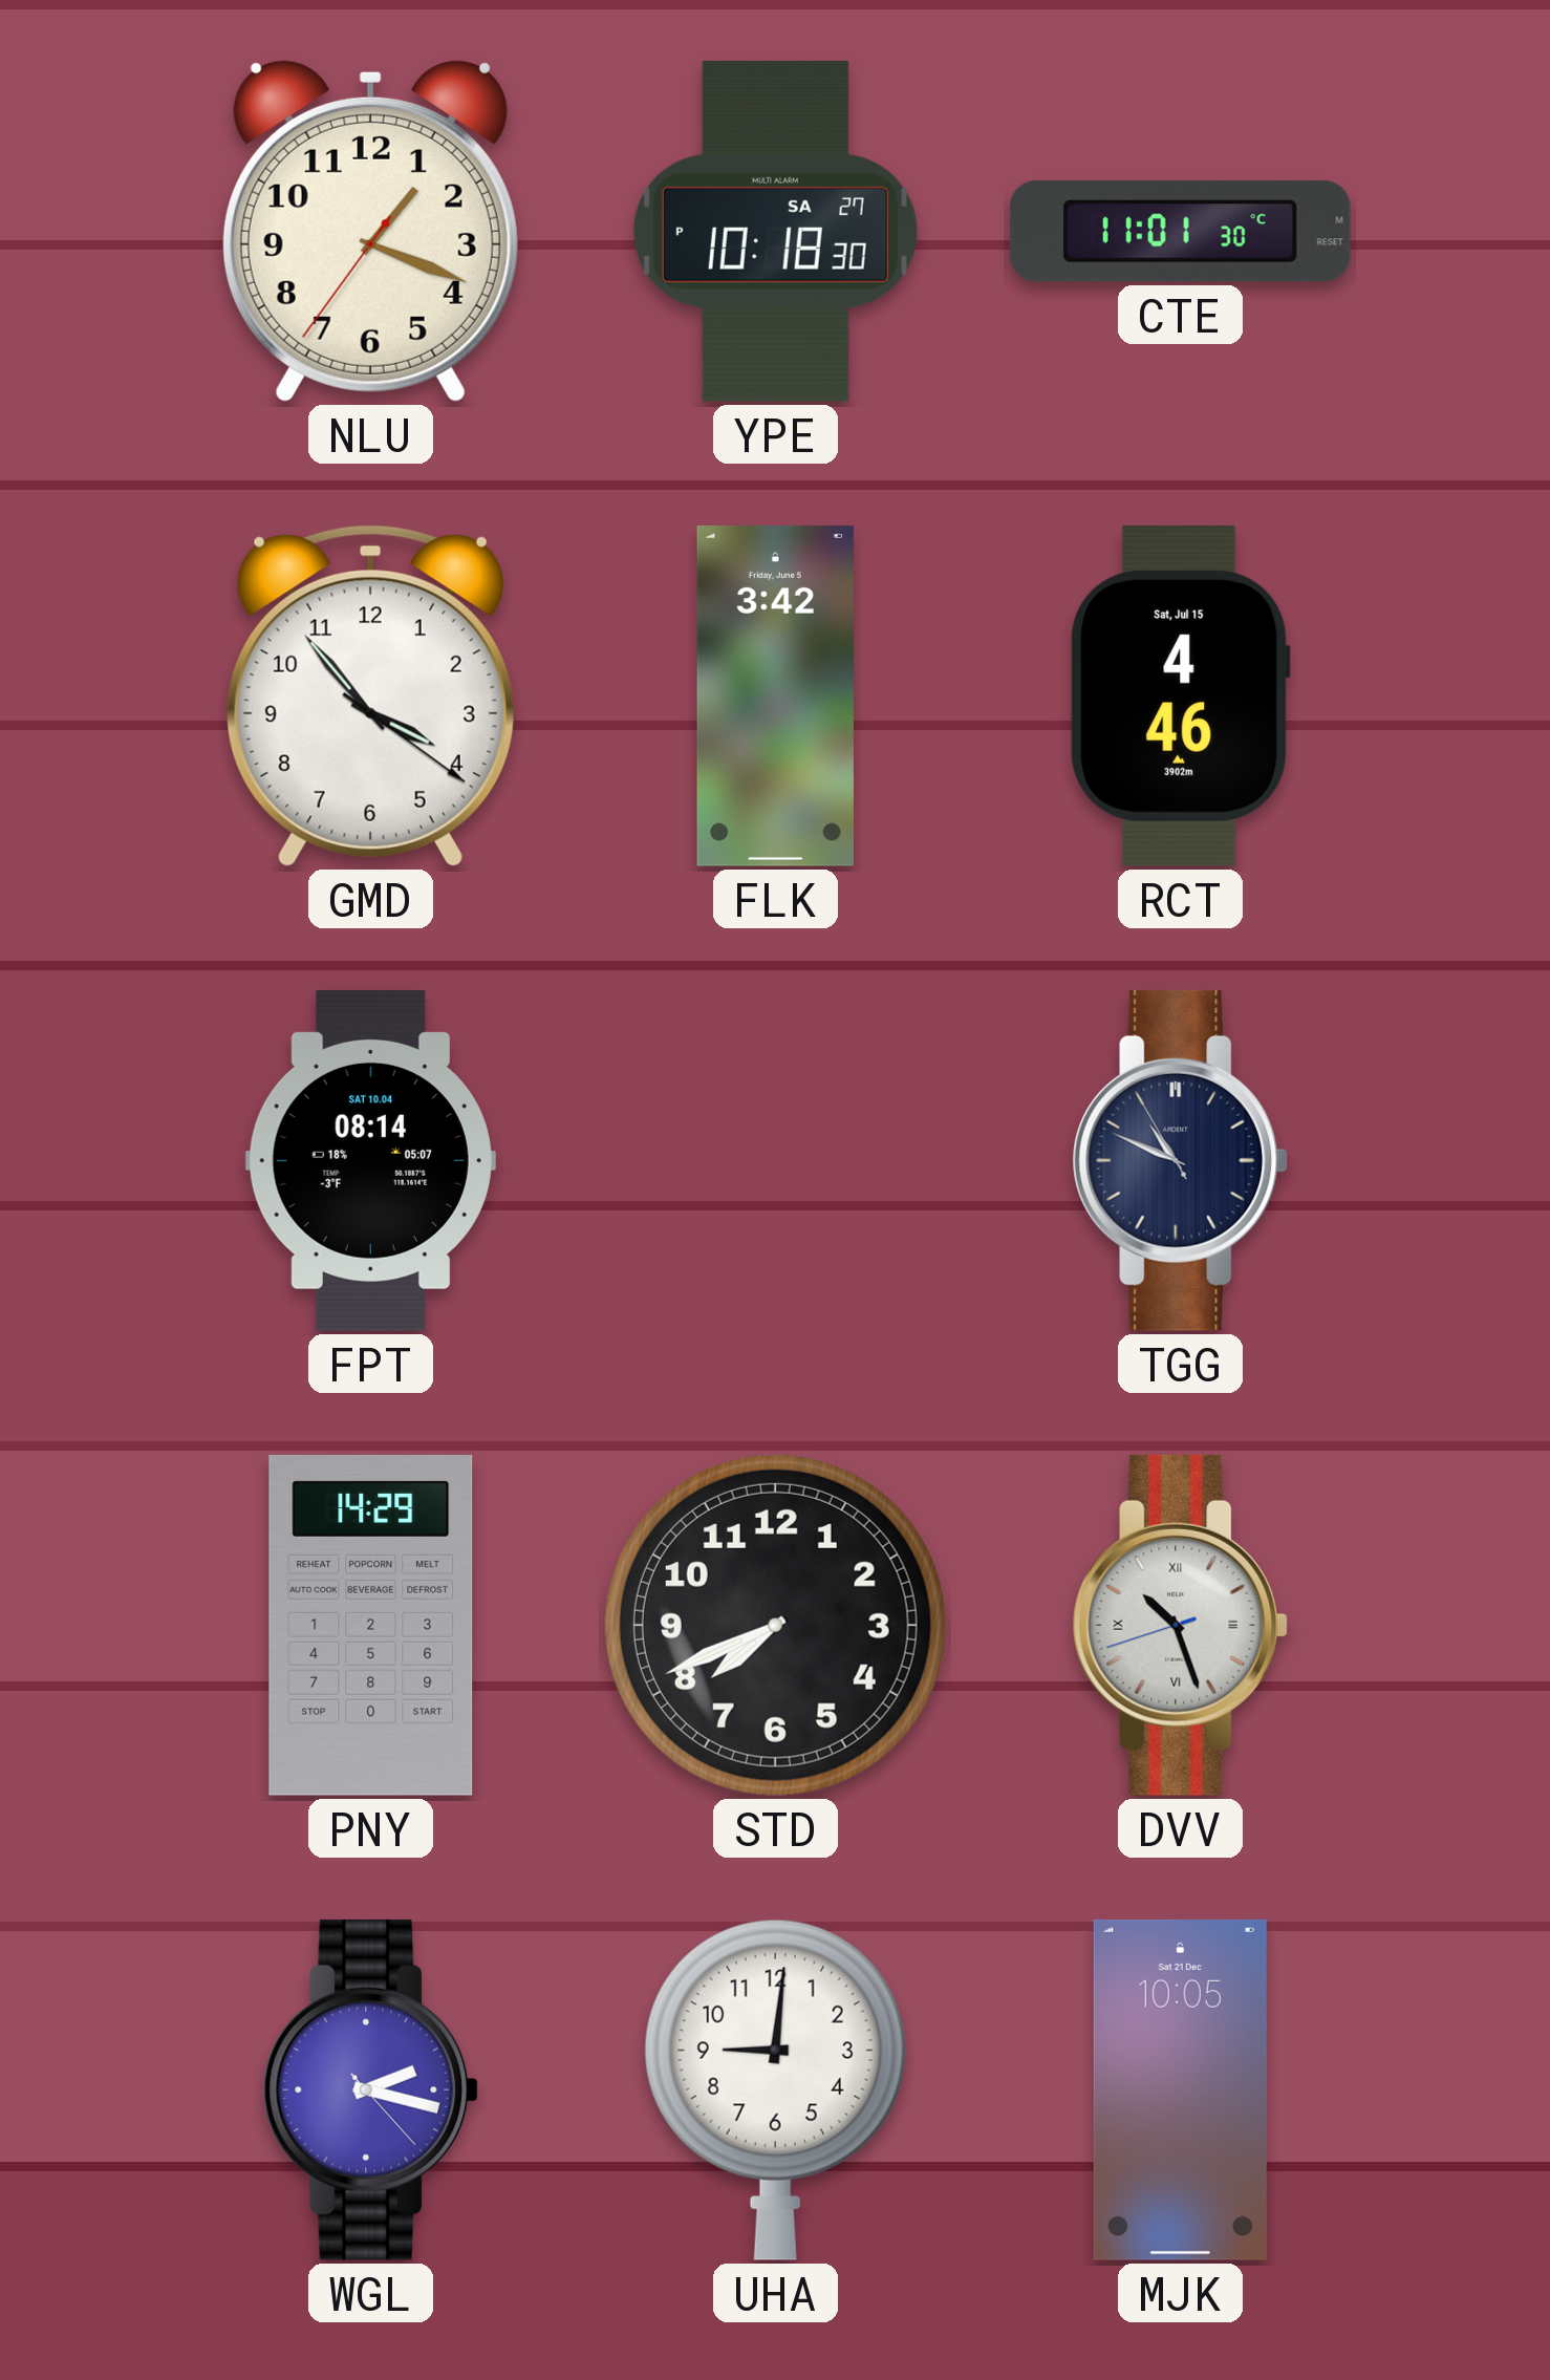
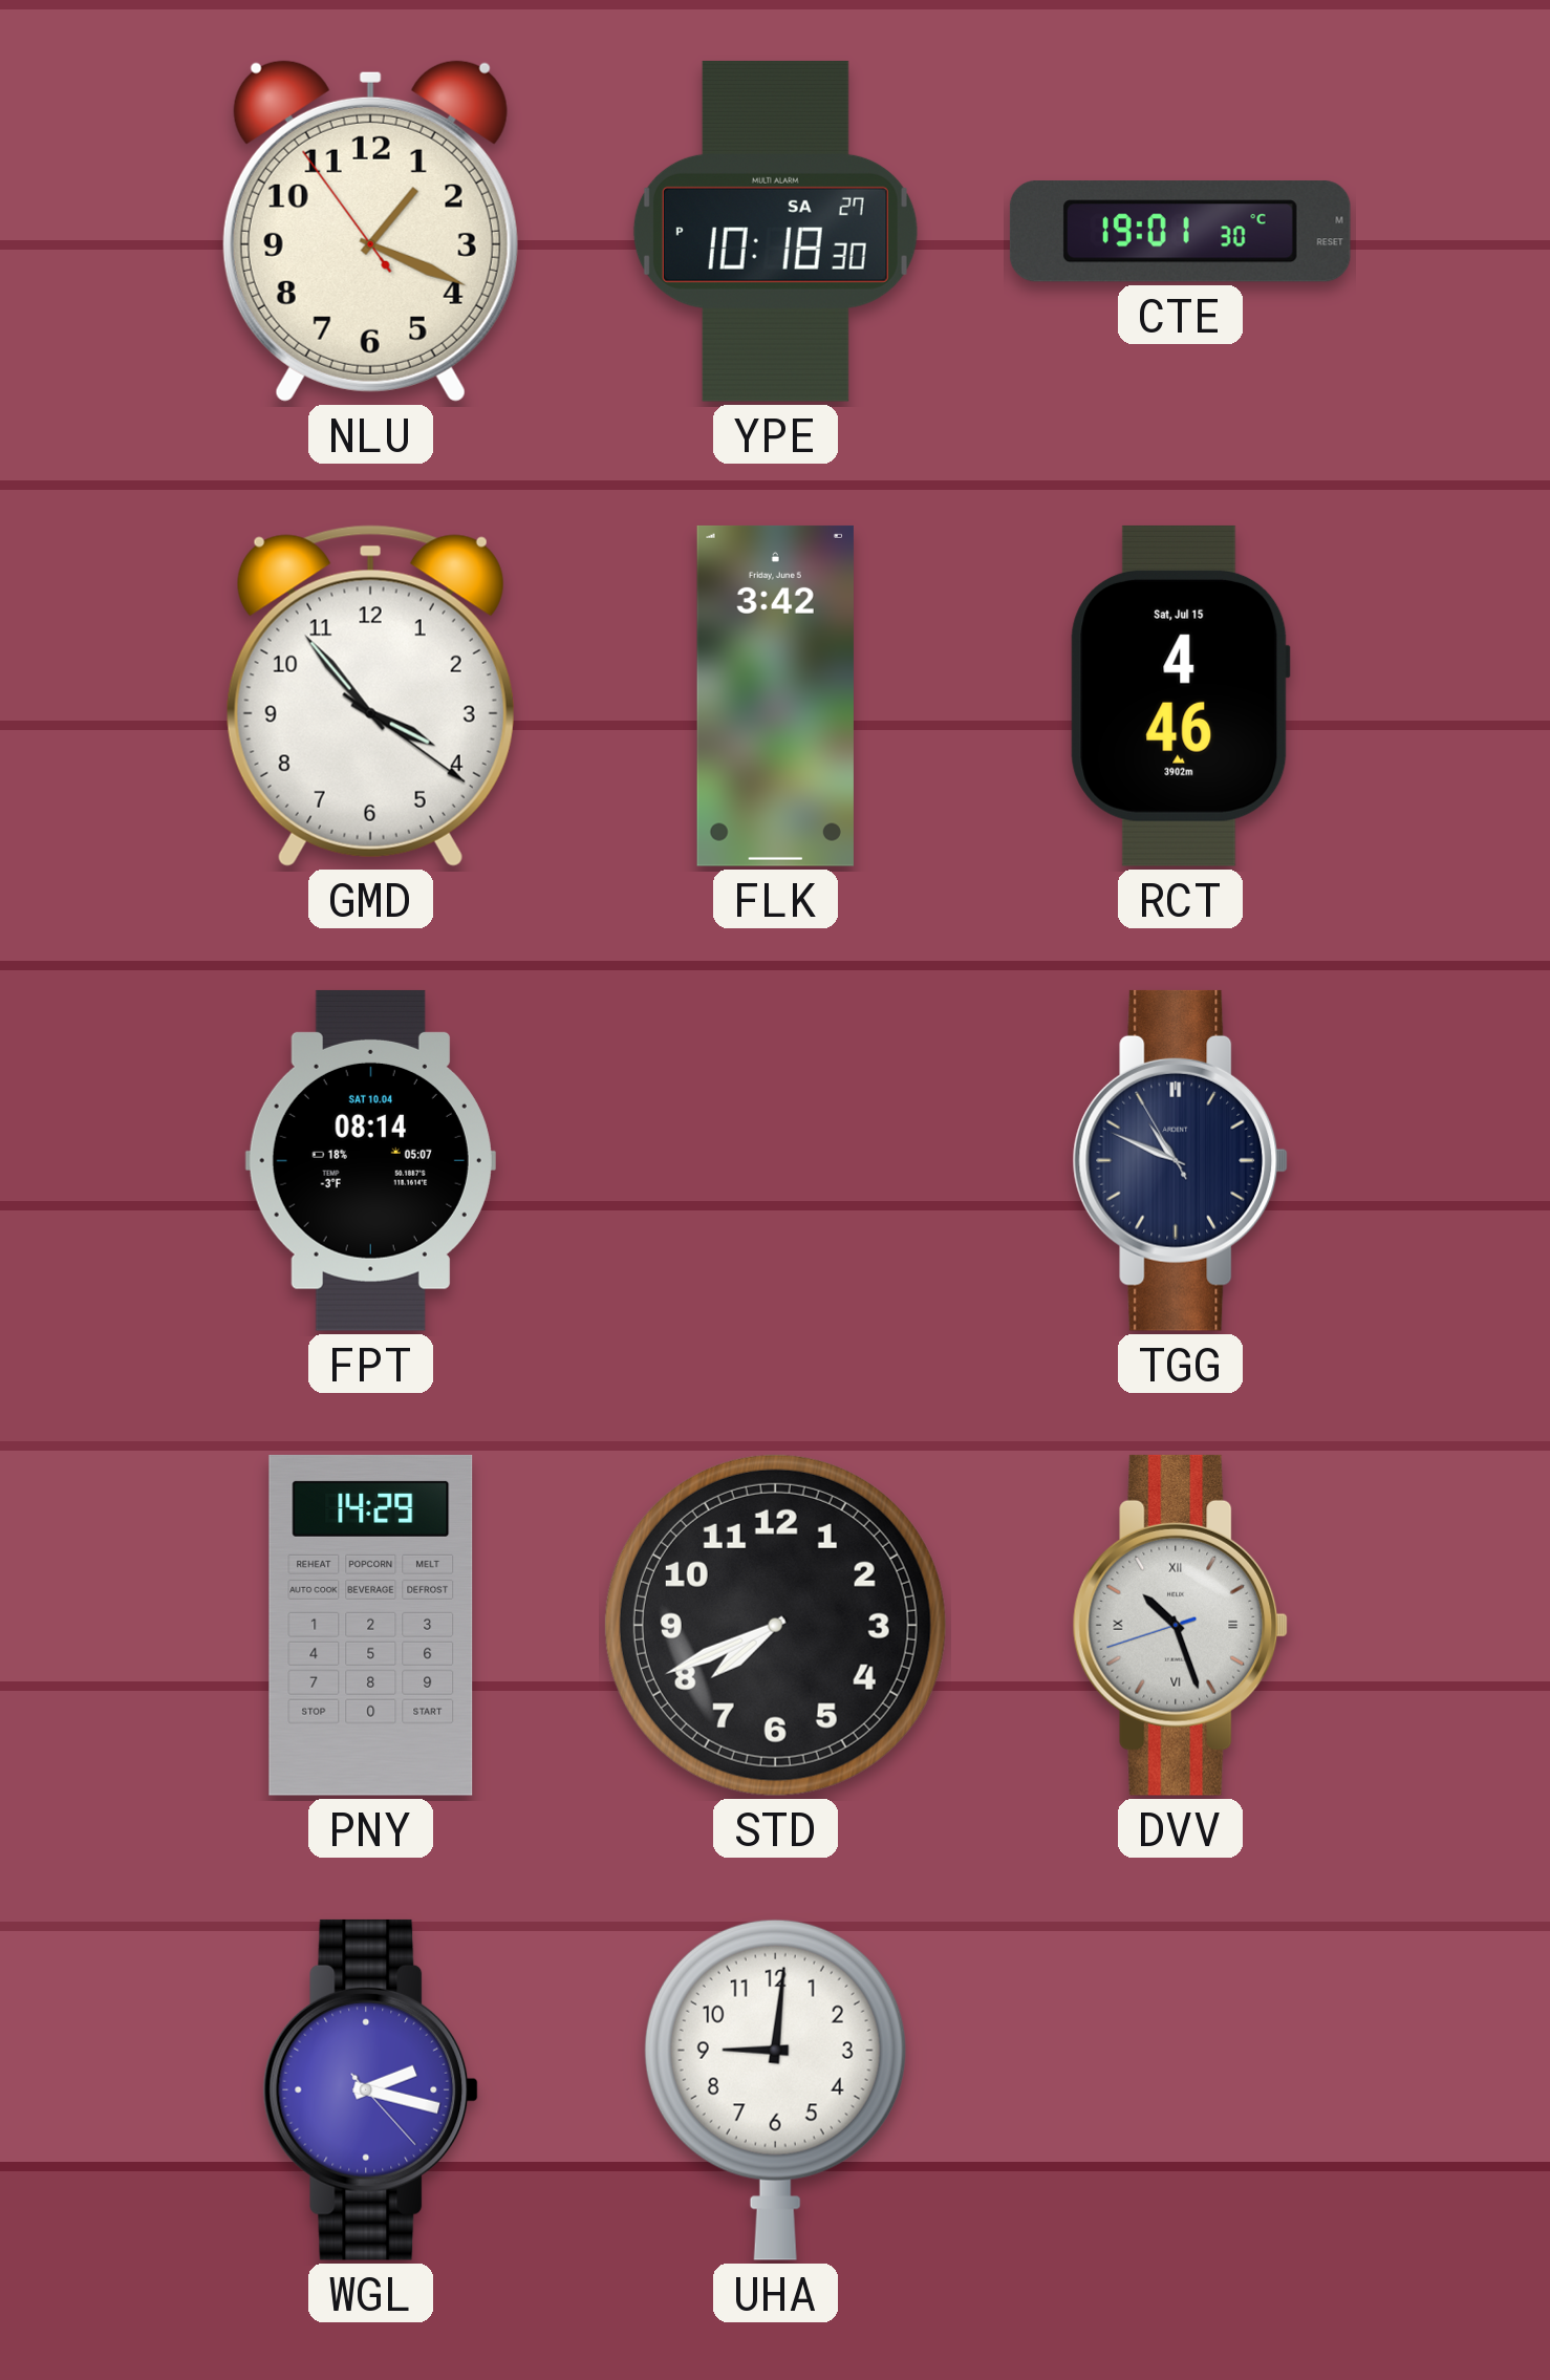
NLU: 1:18:36 -> 1:18:54 (370, 231)
CTE: 11:01 -> 19:01 (1180, 232)
MJK: 10:05 -> none (1180, 2089)
